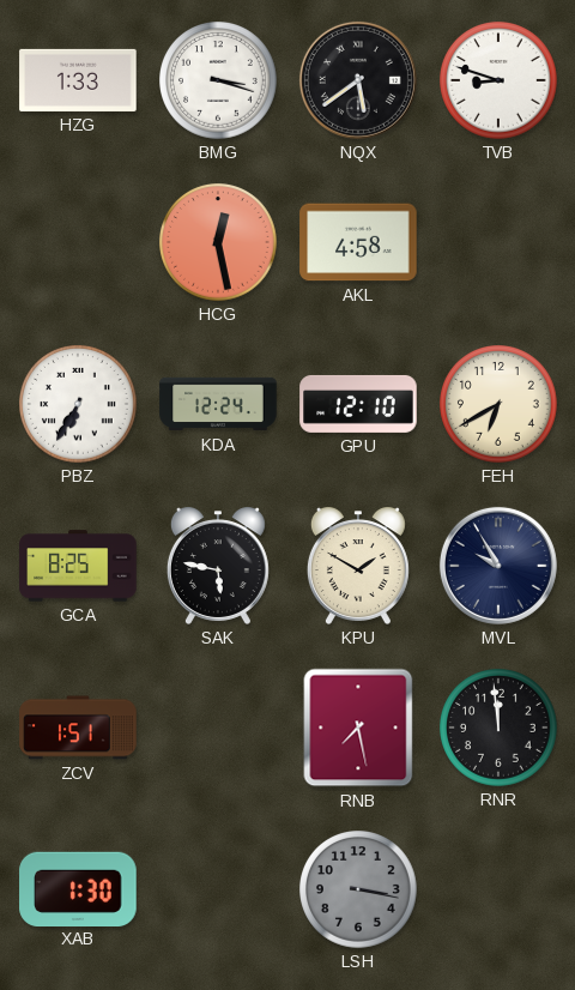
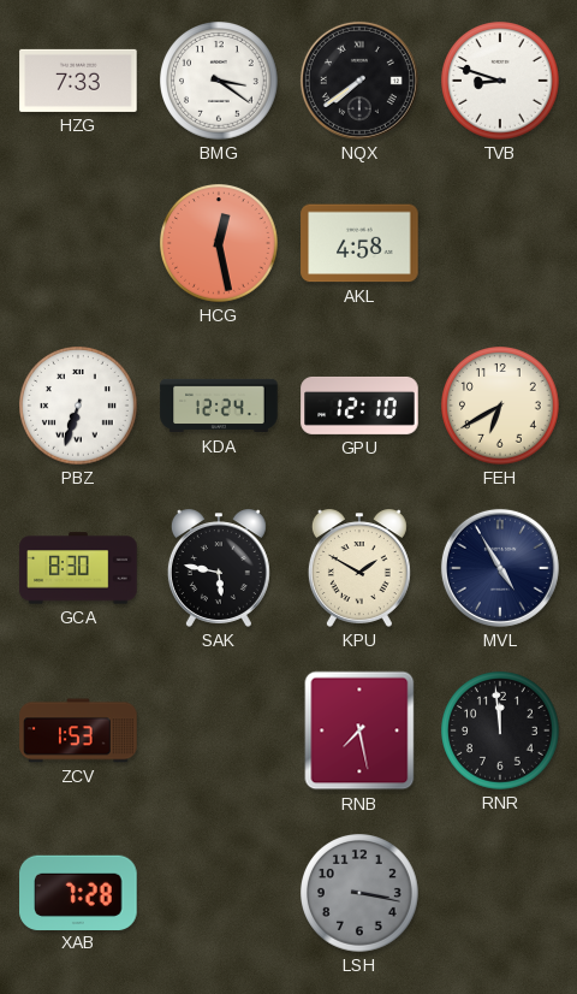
HZG: 1:33 -> 7:33 (78, 81)
BMG: 3:18 -> 3:21 (219, 81)
NQX: 5:39 -> 7:39 (359, 81)
PBZ: 6:35 -> 6:33 (78, 406)
GCA: 8:25 -> 8:30 (78, 568)
MVL: 9:55 -> 4:55 (500, 568)
ZCV: 1:51 -> 1:53 (78, 730)
XAB: 1:30 -> 7:28 (78, 892)
